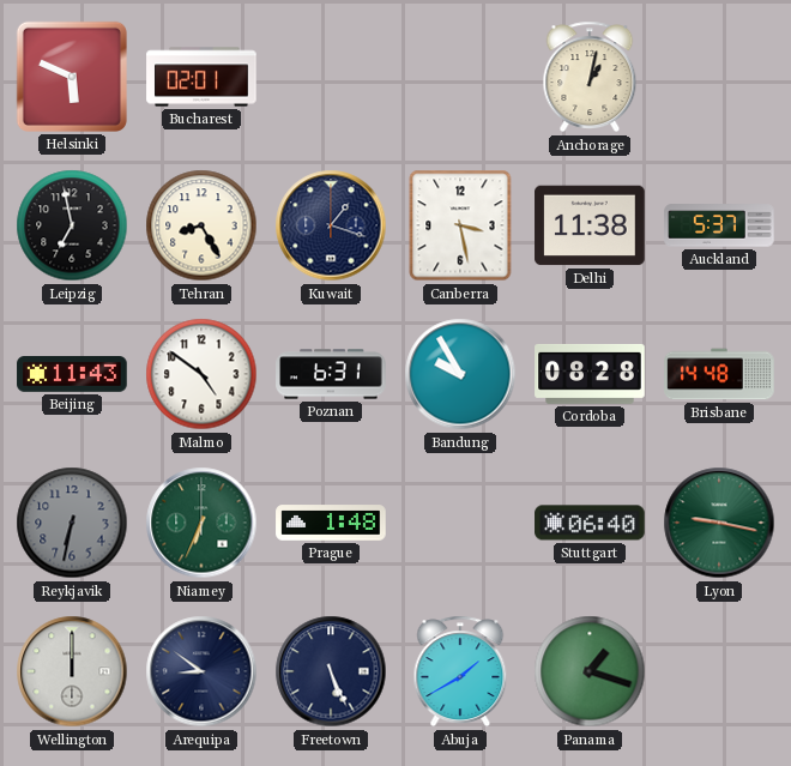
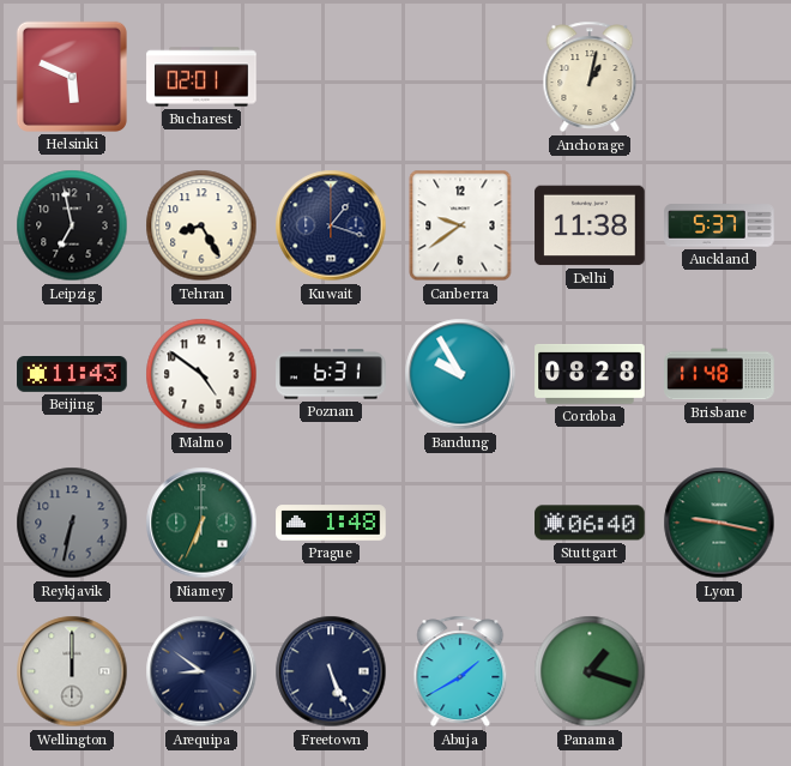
Canberra: 3:28 -> 9:39 (460, 225)
Brisbane: 14:48 -> 11:48 (719, 374)
